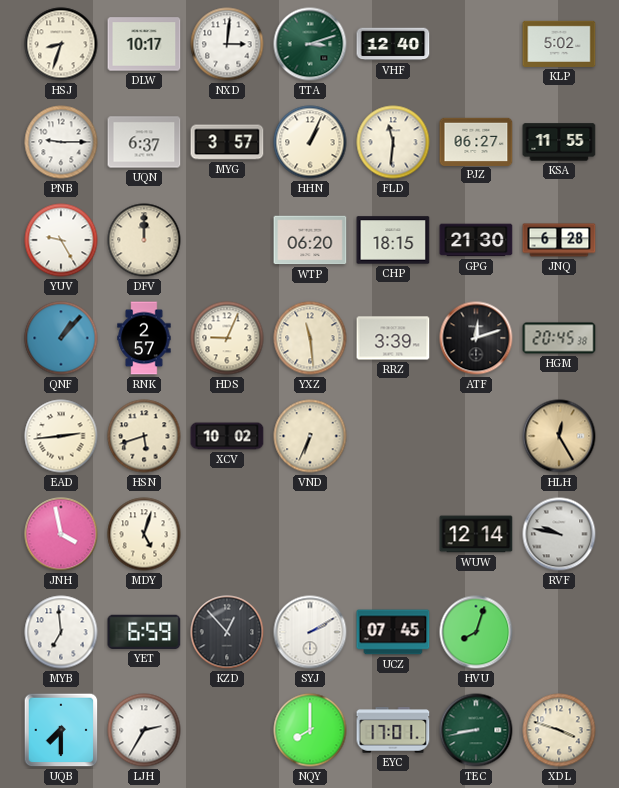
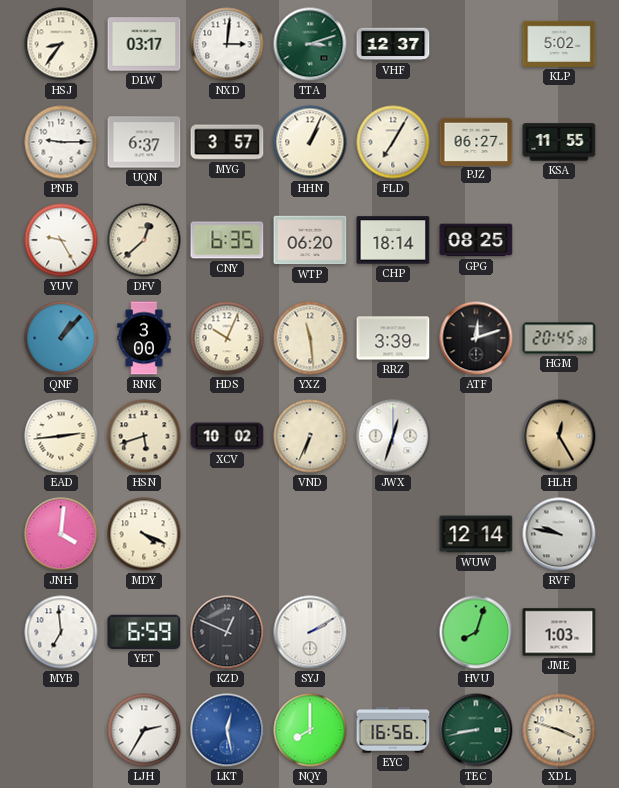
HSJ: 8:33 -> 8:36 (61, 44)
DLW: 10:17 -> 03:17 (144, 44)
VHF: 12:40 -> 12:37 (393, 44)
FLD: 11:31 -> 7:05 (393, 142)
DFV: 12:00 -> 12:38 (144, 240)
CNY: none -> 6:35 (227, 240)
CHP: 18:15 -> 18:14 (393, 240)
GPG: 21:30 -> 08:25 (476, 240)
JNQ: 6:28 -> none (559, 240)
RNK: 2:57 -> 3:00 (144, 338)
HDS: 9:04 -> 10:04 (227, 338)
JWX: none -> 12:33 (393, 436)
JNH: 3:58 -> 4:01 (61, 534)
MDY: 5:03 -> 4:19 (144, 534)
KZD: 12:53 -> 12:49 (227, 632)
UCZ: 07:45 -> none (393, 632)
JME: none -> 1:03 (559, 632)
UQB: 7:30 -> none (61, 730)
LKT: none -> 12:28 (227, 730)
EYC: 17:01 -> 16:56 (393, 730)
